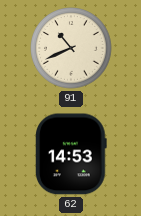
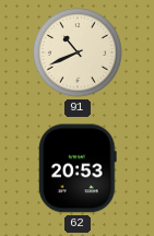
62: 14:53 -> 20:53 (79, 168)
